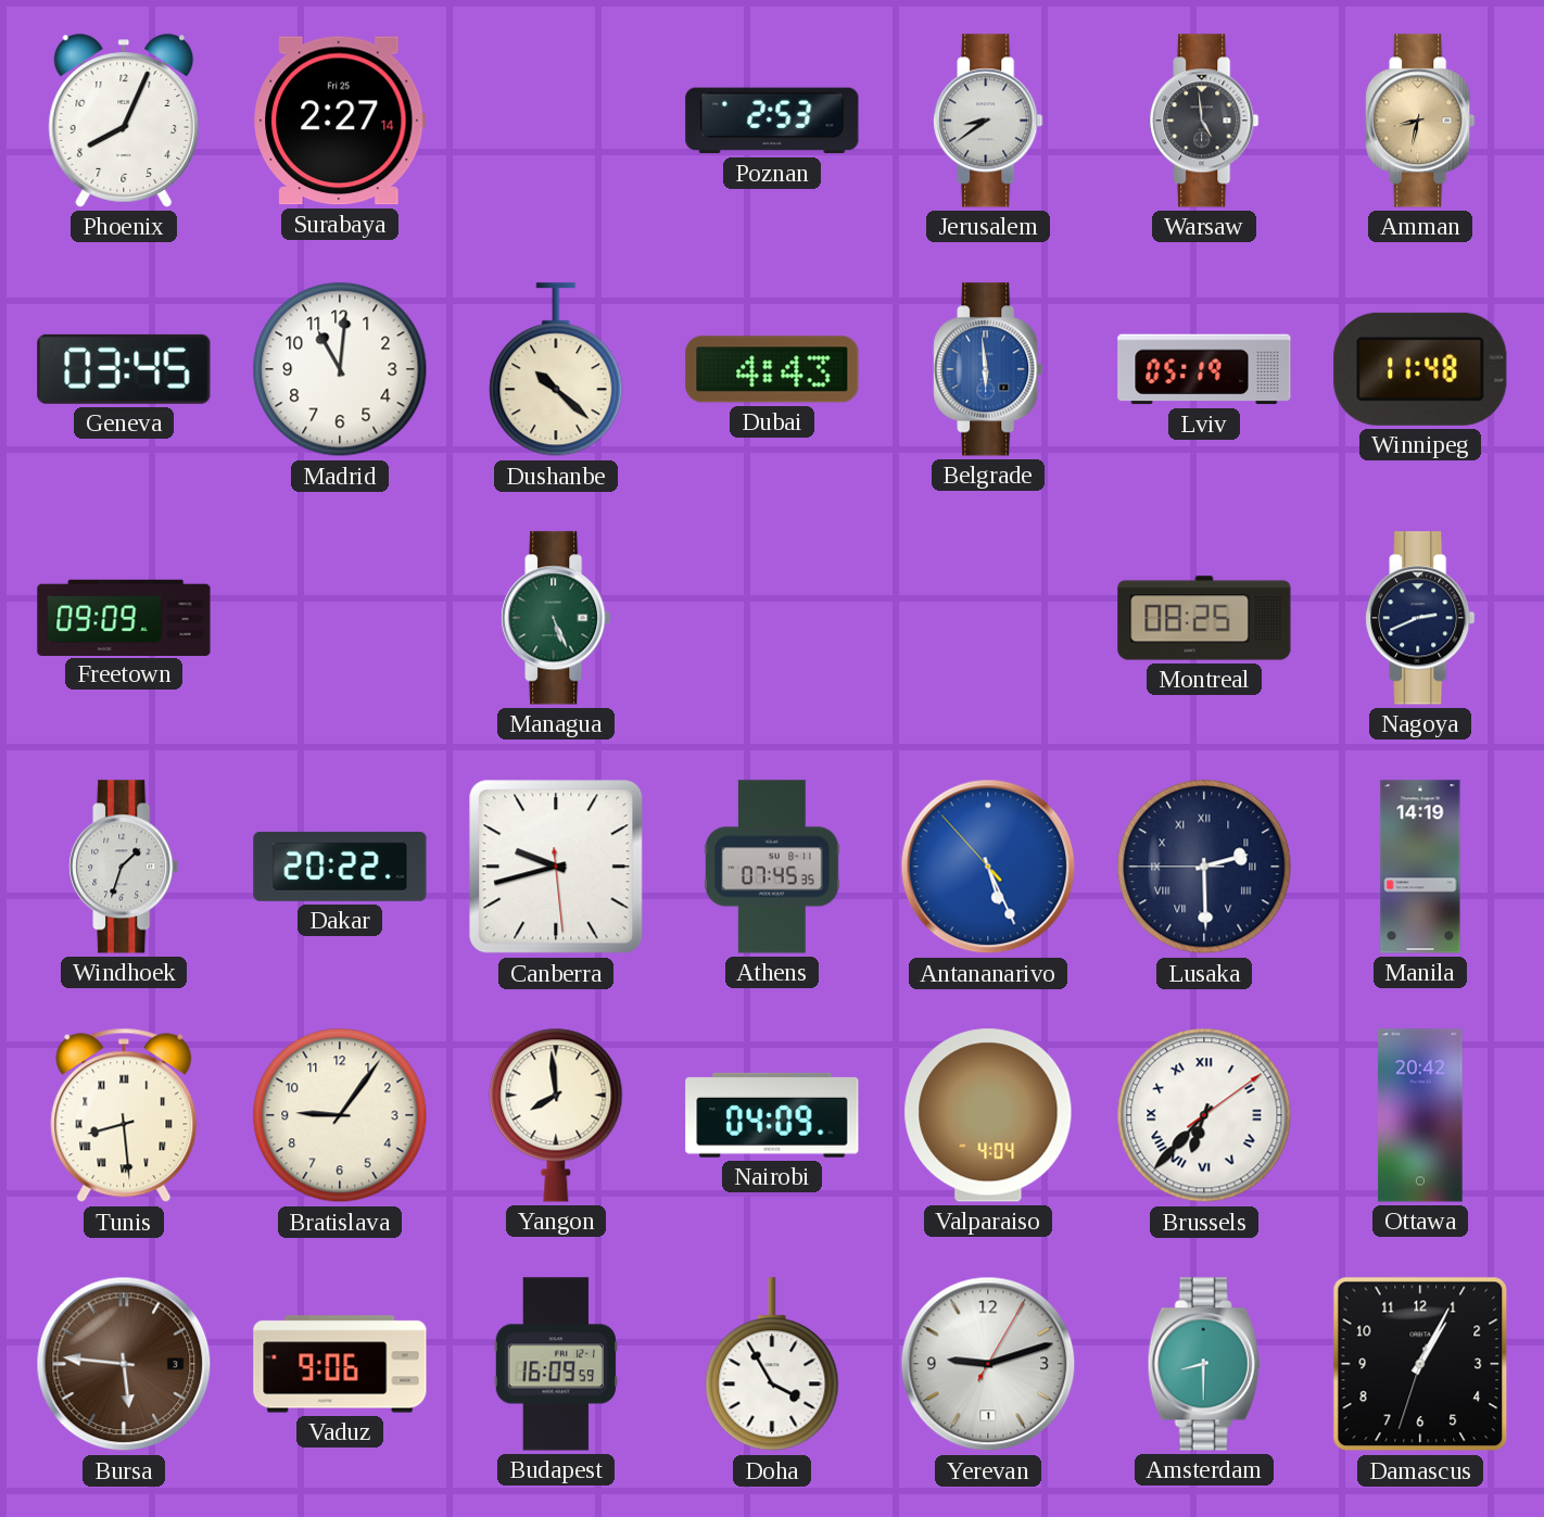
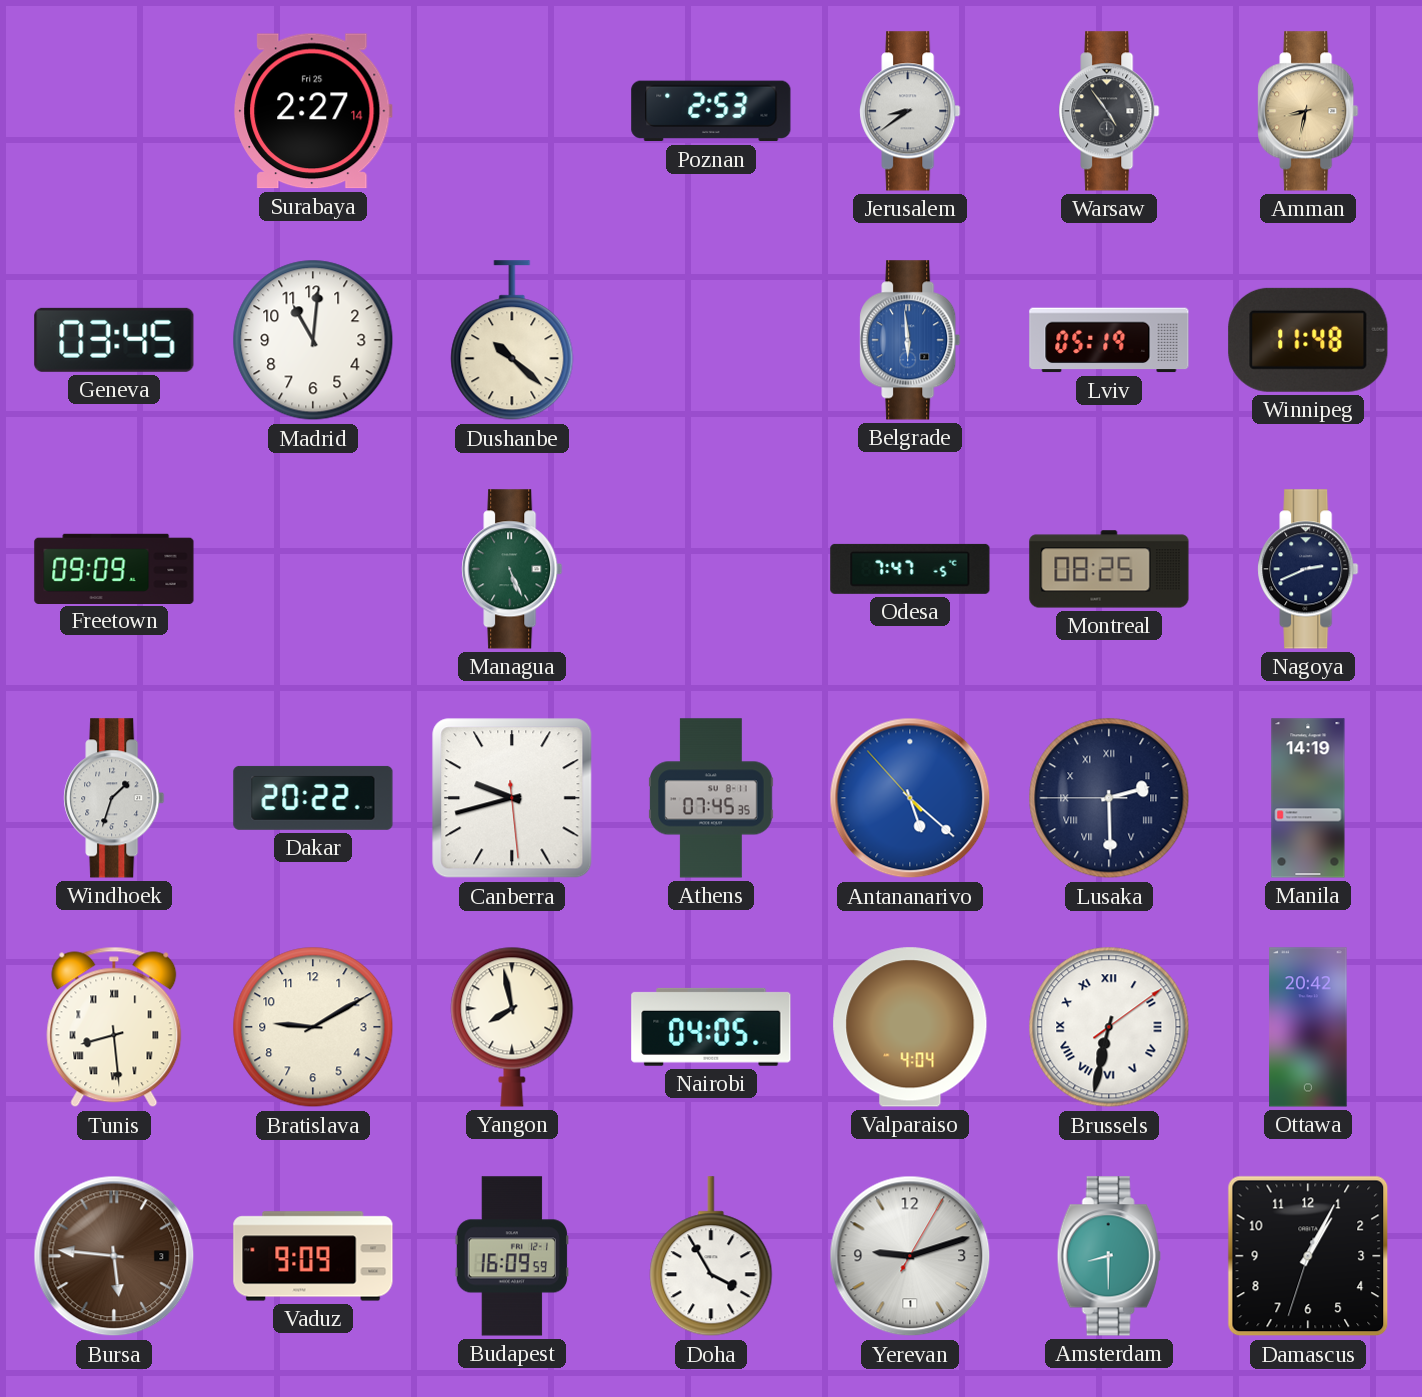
Phoenix: 8:04 -> none (124, 121)
Warsaw: 4:59 -> 4:54 (1109, 111)
Dubai: 4:43 -> none (772, 369)
Odesa: none -> 7:47 (910, 569)
Antananarivo: 5:25 -> 5:21 (910, 798)
Bratislava: 9:06 -> 9:10 (313, 1027)
Yangon: 7:59 -> 7:58 (512, 1027)
Nairobi: 04:09 -> 04:05 (711, 1027)
Brussels: 6:37 -> 6:32 (1109, 1027)
Vaduz: 9:06 -> 9:09 (313, 1256)
